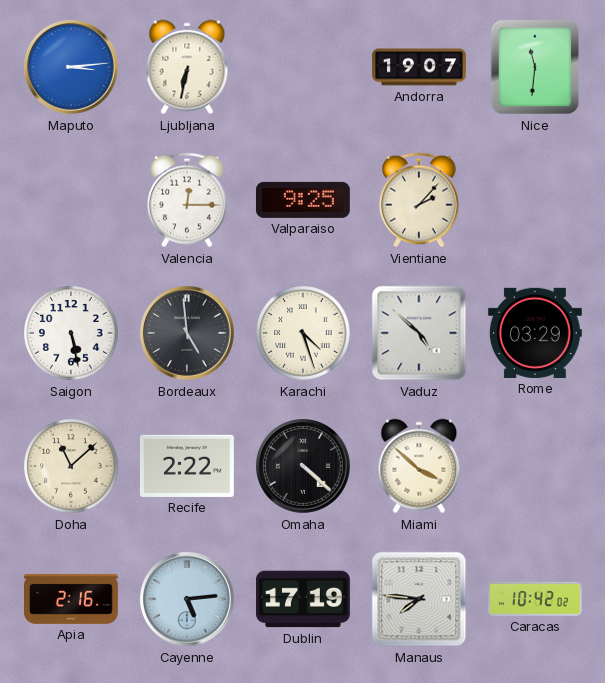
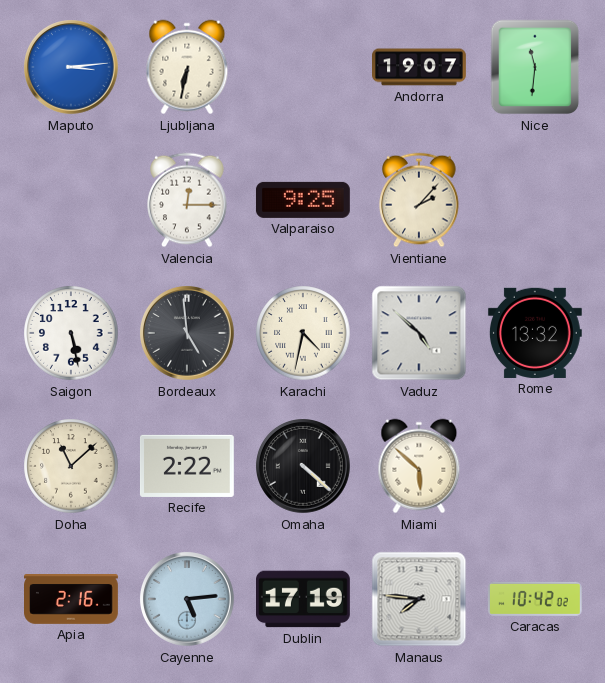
Karachi: 4:27 -> 4:32 (303, 333)
Rome: 03:29 -> 13:32 (535, 333)
Miami: 3:52 -> 5:52 (419, 466)
